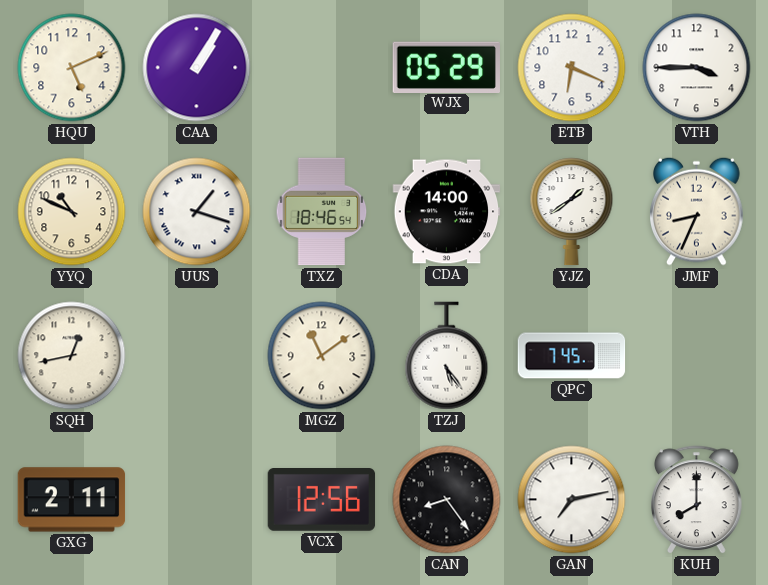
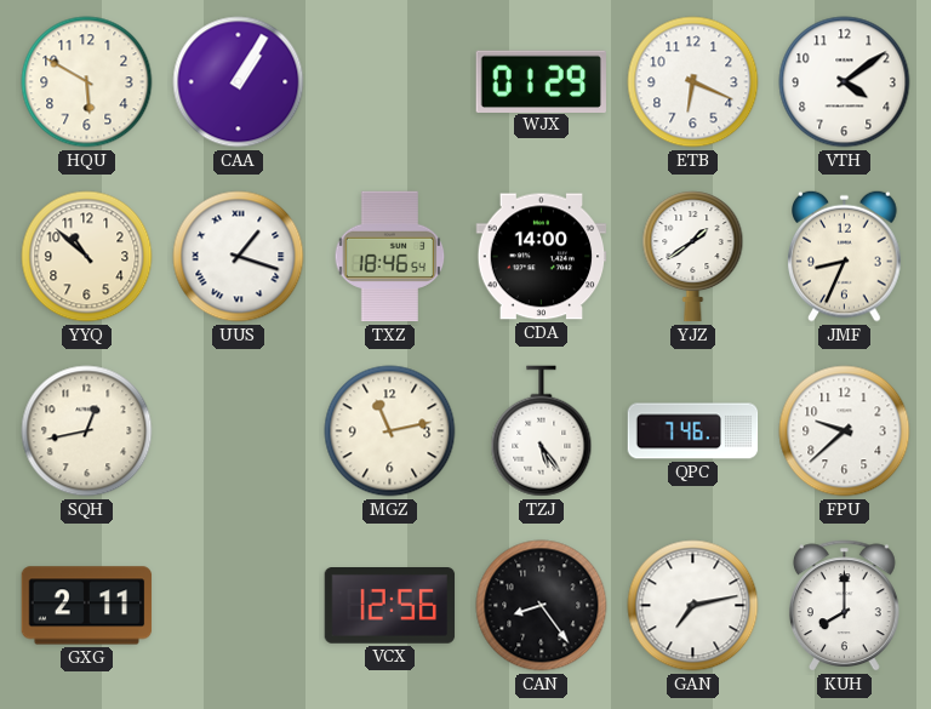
HQU: 5:11 -> 5:50 (87, 82)
WJX: 05:29 -> 01:29 (541, 81)
VTH: 3:45 -> 4:09 (845, 82)
YYQ: 10:49 -> 10:52 (87, 257)
MGZ: 11:09 -> 11:13 (390, 431)
QPC: 7:45 -> 7:46 (693, 431)
FPU: none -> 9:38 (845, 431)
